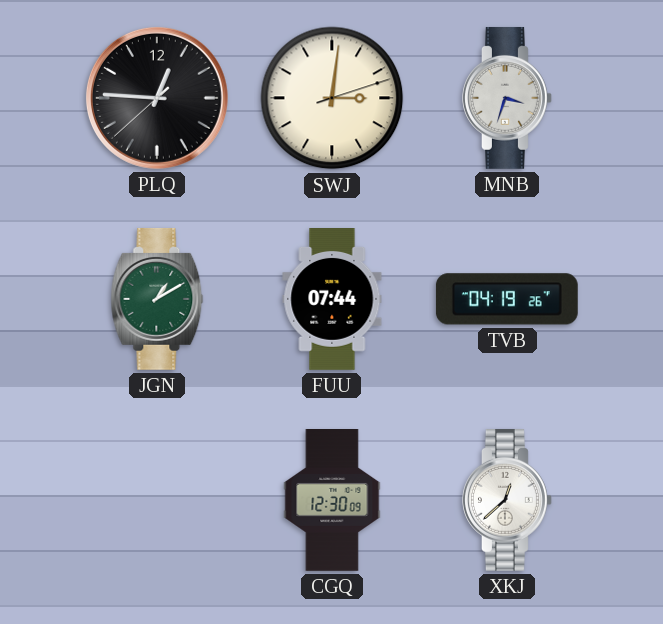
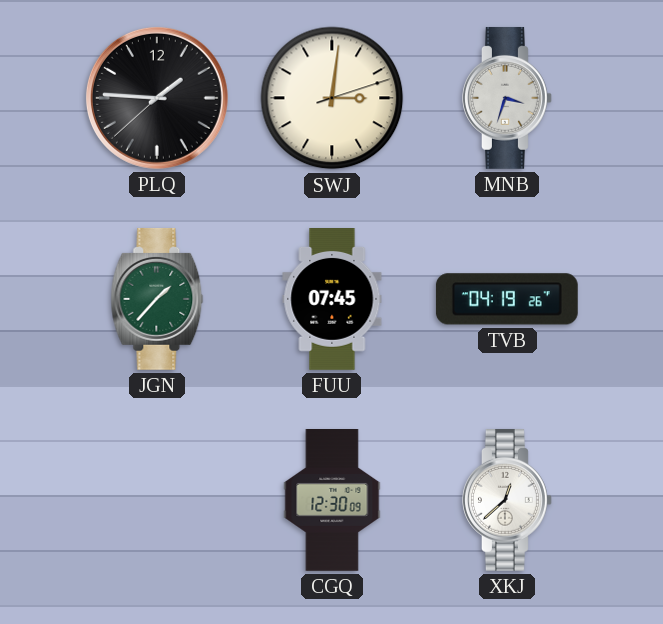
PLQ: 12:45 -> 1:45 (157, 98)
JGN: 1:10 -> 1:37 (157, 299)
FUU: 07:44 -> 07:45 (332, 300)
